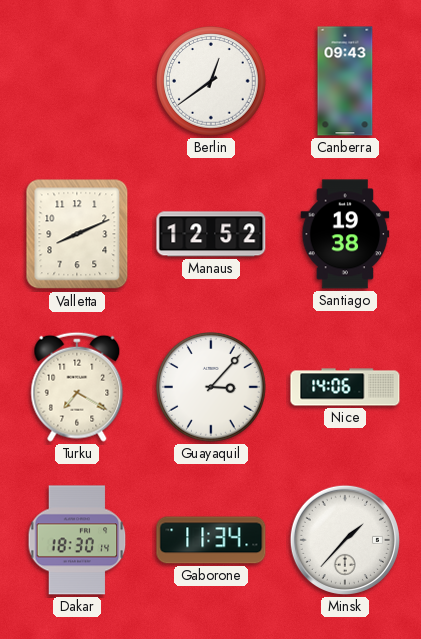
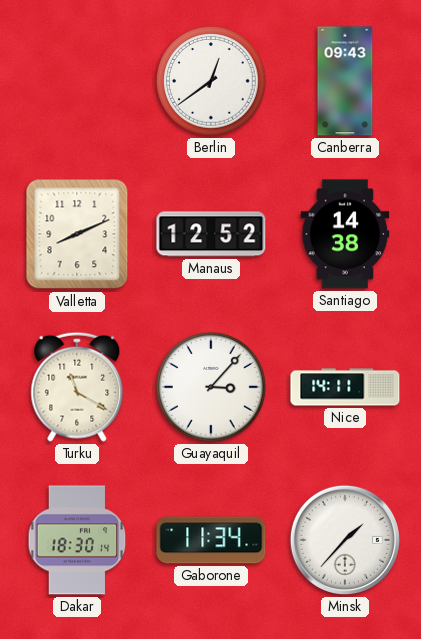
Santiago: 19:38 -> 14:38 (345, 234)
Turku: 7:20 -> 11:20 (77, 387)
Nice: 14:06 -> 14:11 (345, 387)
